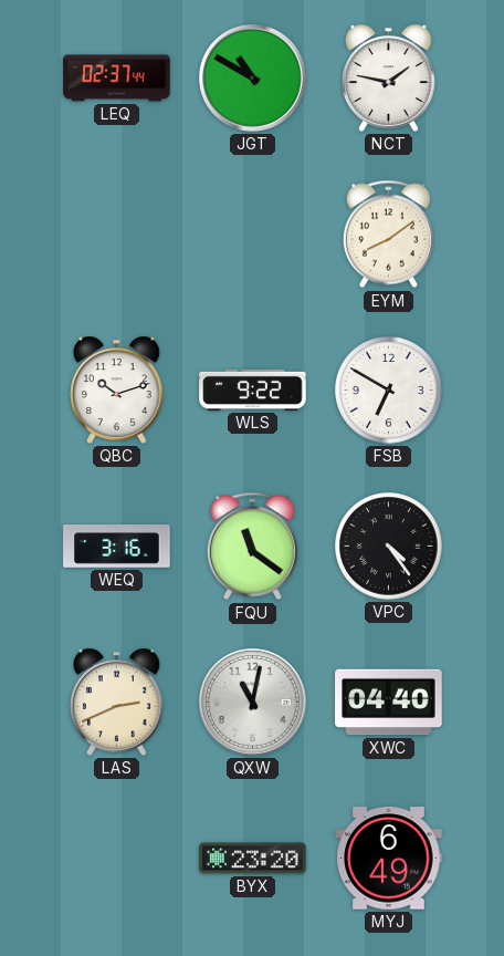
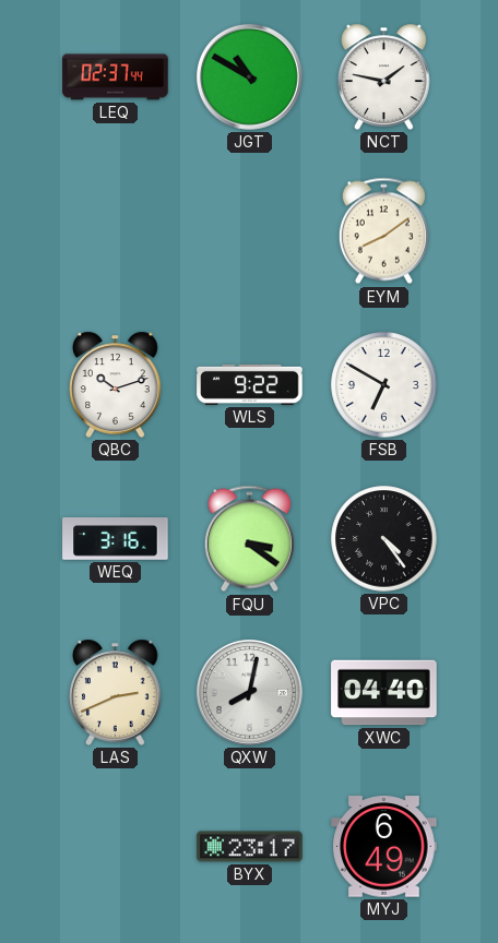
FQU: 11:21 -> 3:21 (249, 539)
QXW: 11:02 -> 8:02 (249, 692)
BYX: 23:20 -> 23:17 (250, 847)
